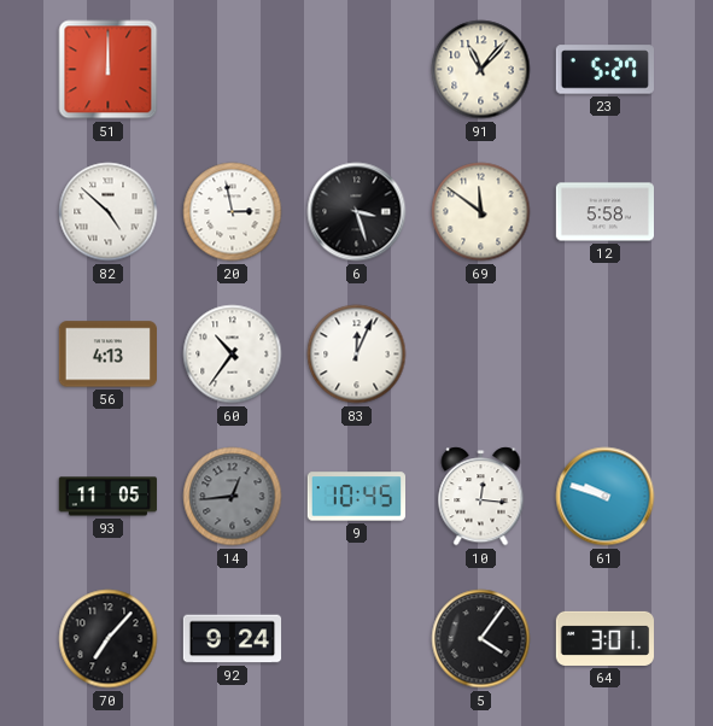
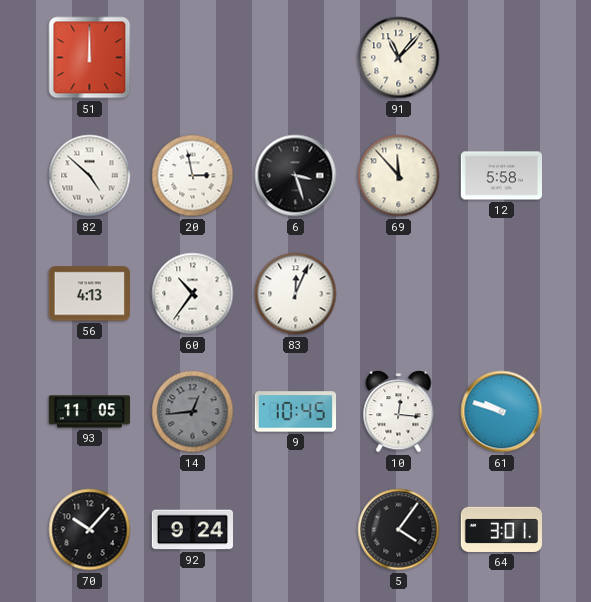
23: 5:27 -> none (604, 70)
69: 11:51 -> 11:53 (399, 176)
70: 7:07 -> 10:07 (90, 530)
